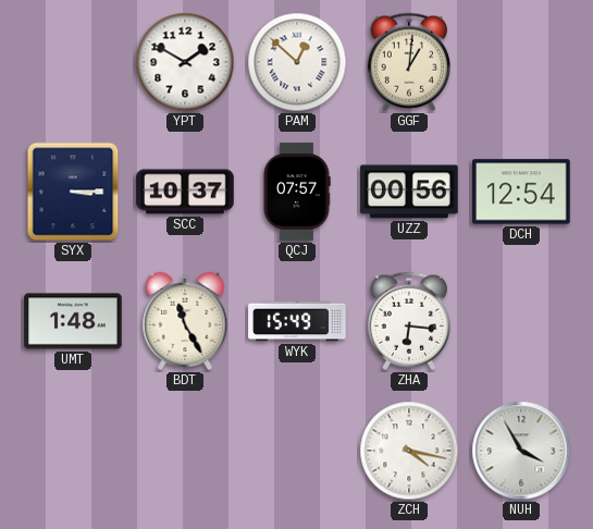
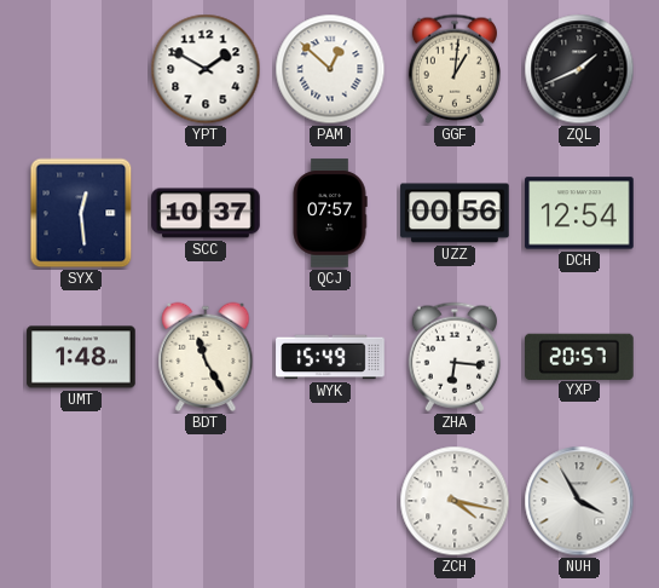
ZQL: none -> 1:41 (579, 69)
SYX: 3:15 -> 12:29 (81, 213)
YXP: none -> 20:57 (580, 356)
